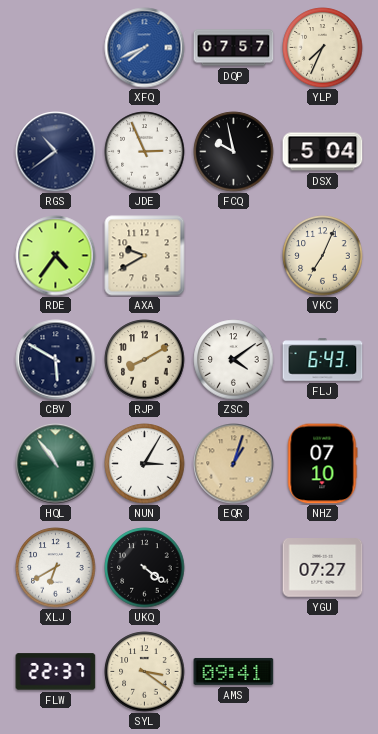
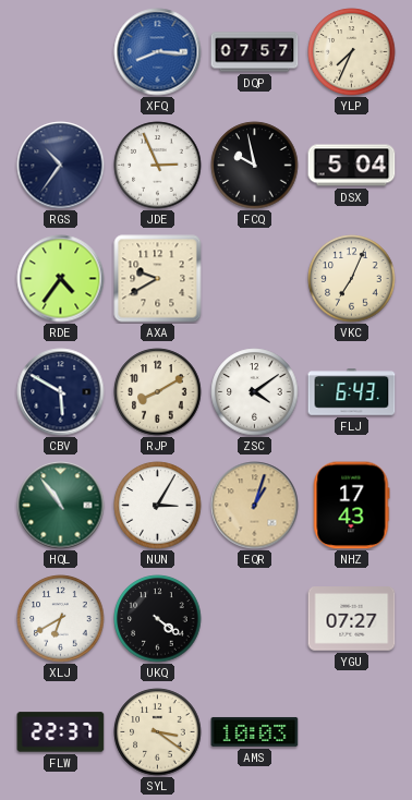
XFQ: 7:41 -> 8:16 (158, 52)
RGS: 10:39 -> 10:36 (61, 166)
NHZ: 07:10 -> 17:43 (351, 506)
AMS: 09:41 -> 10:03 (255, 731)
